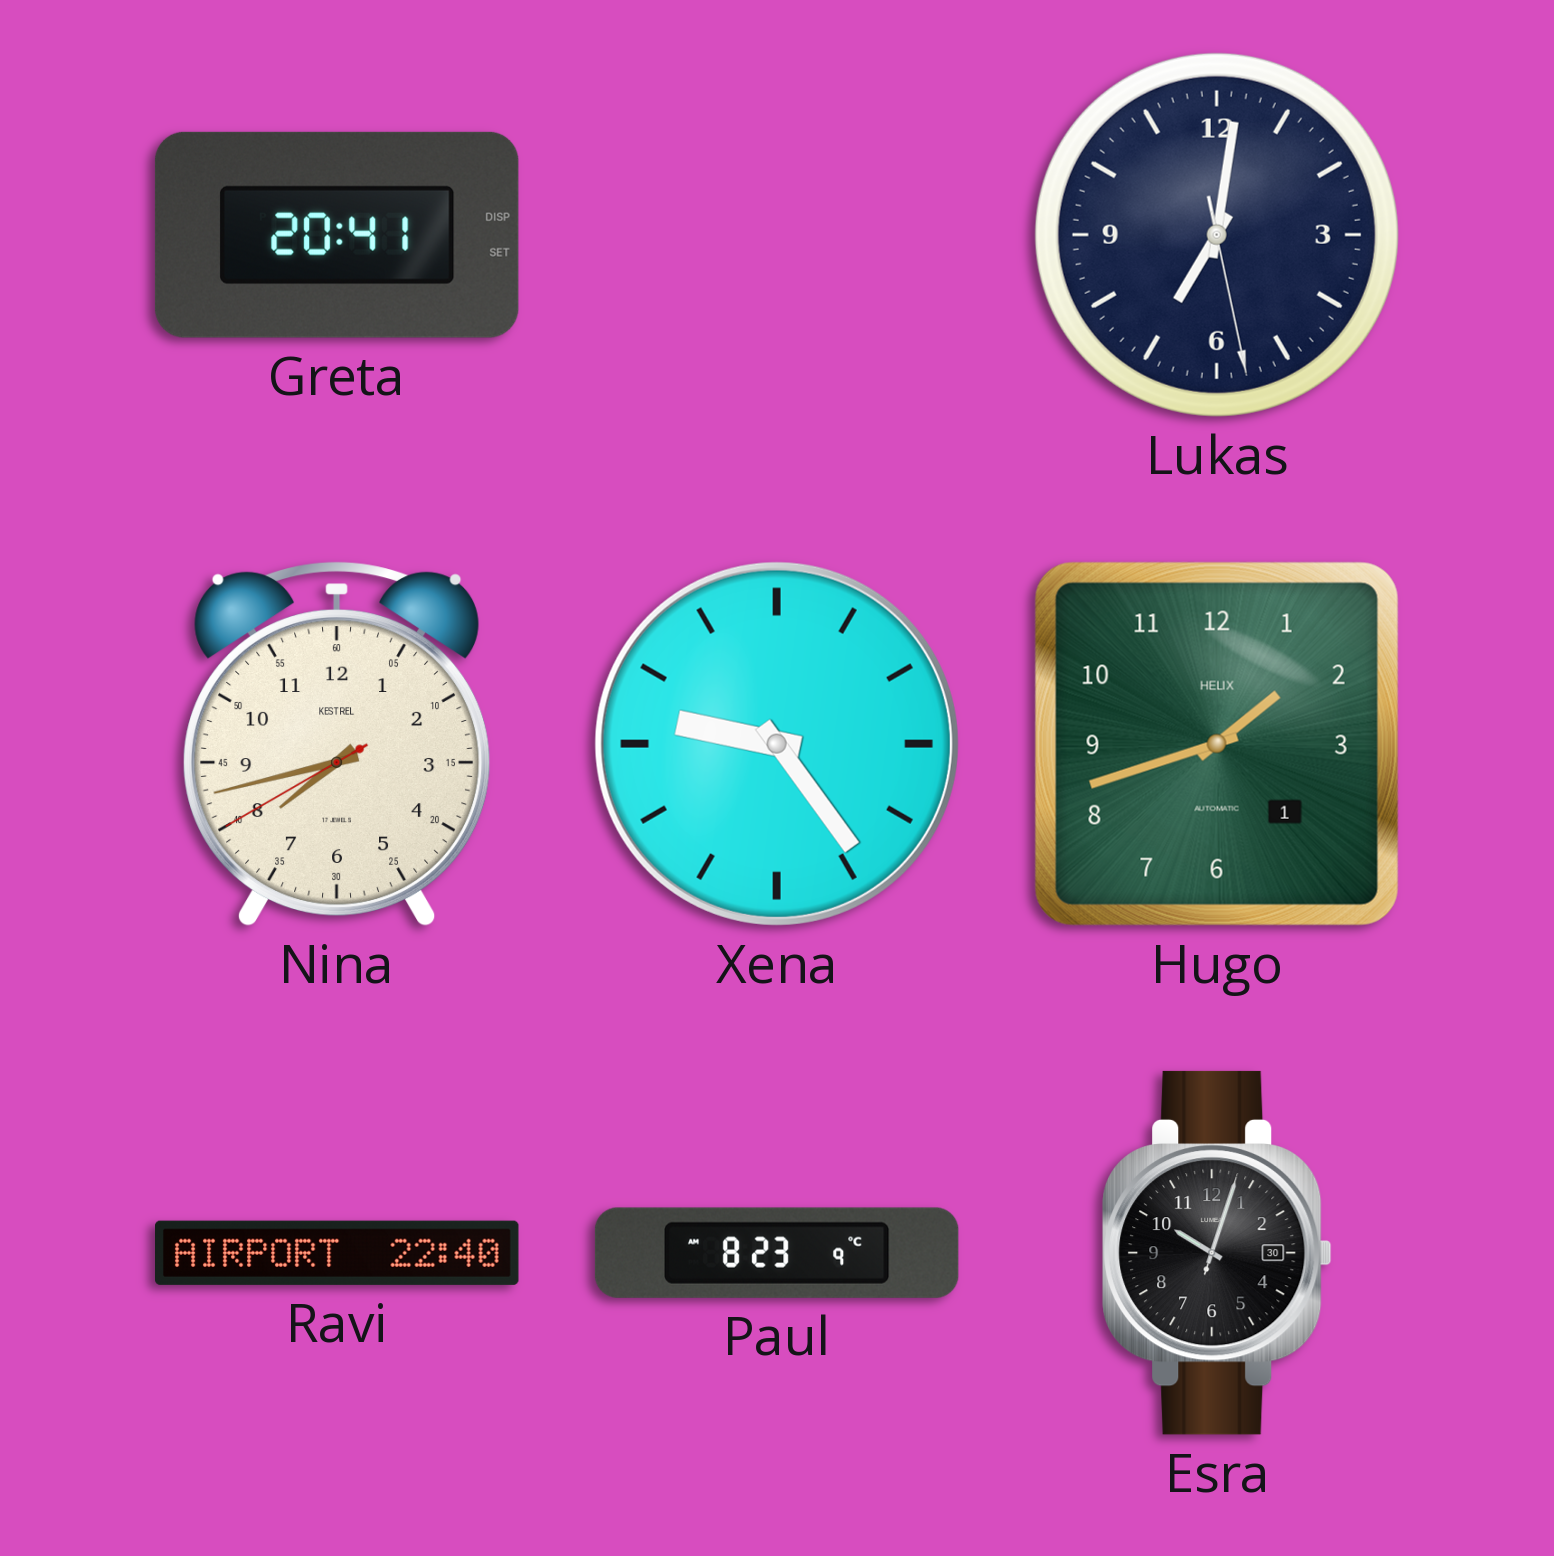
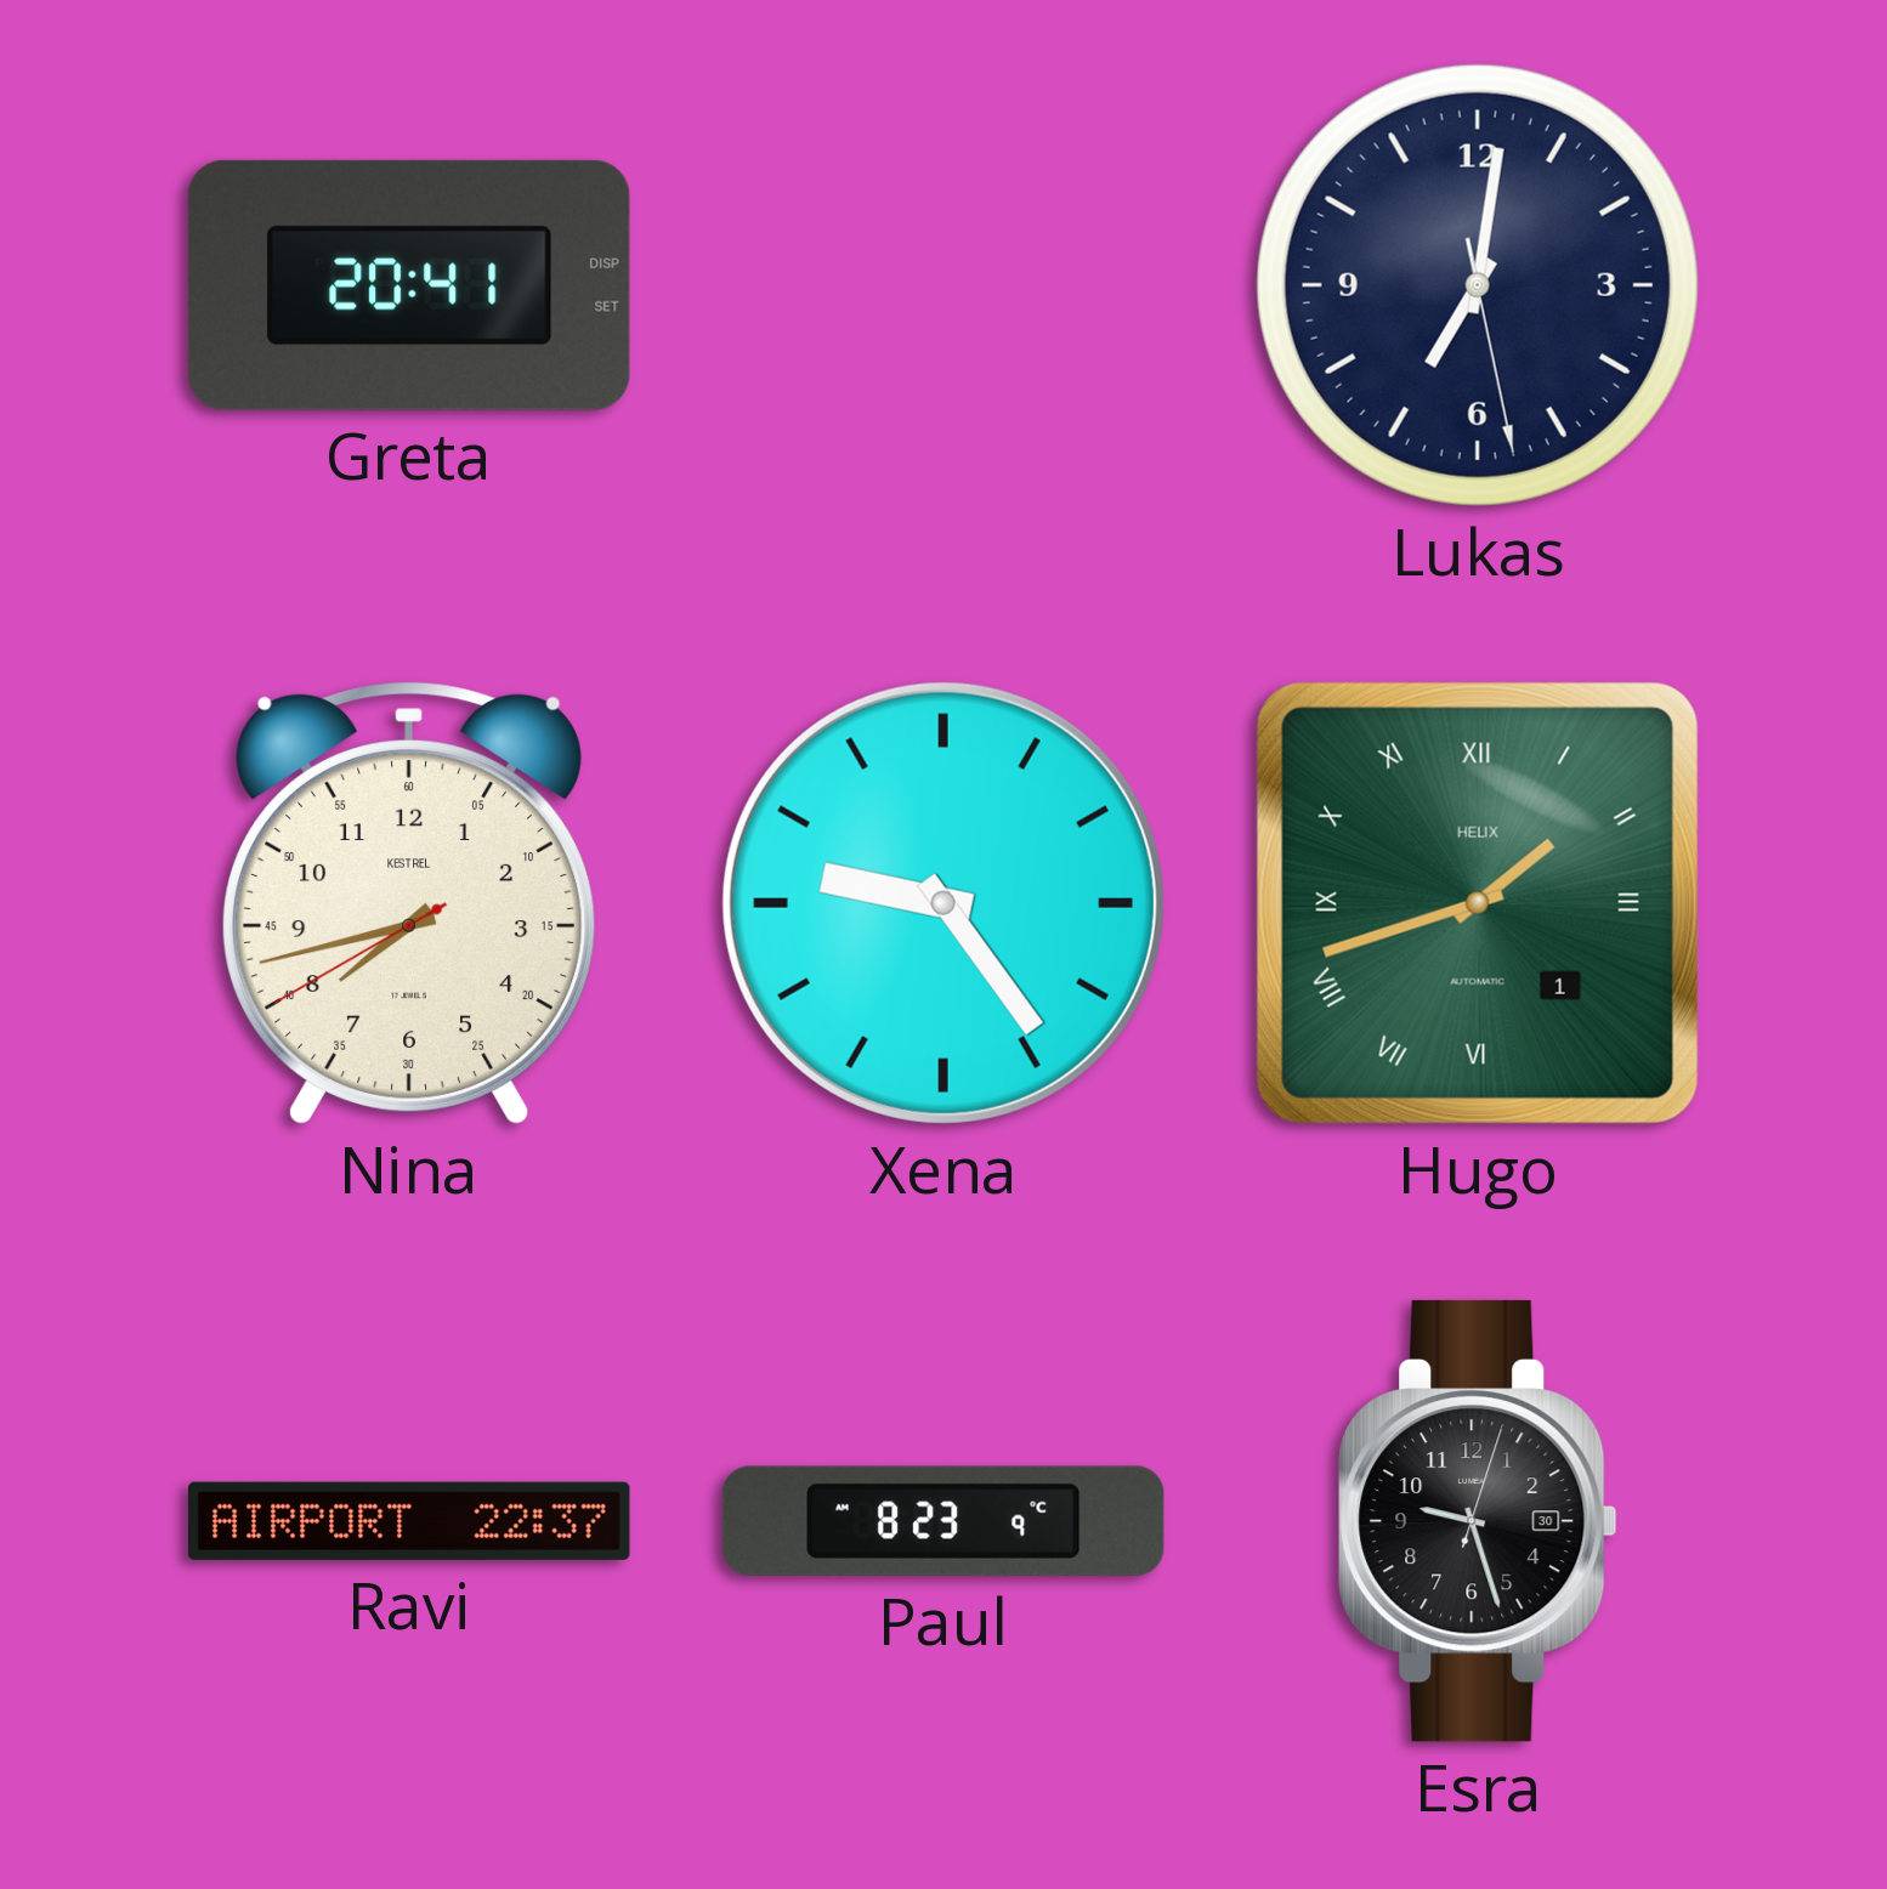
Hugo numerals: Arabic -> Roman (1478, 903)
Ravi: 22:40 -> 22:37 (410, 1521)
Esra: 10:03 -> 9:27 (1478, 1521)
